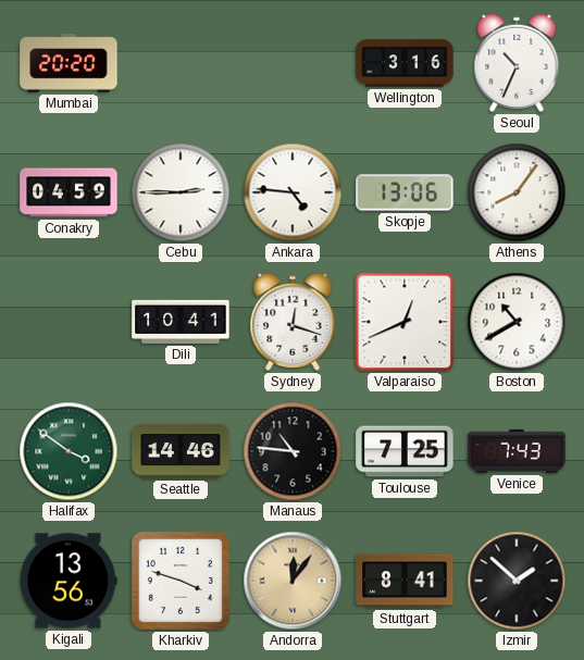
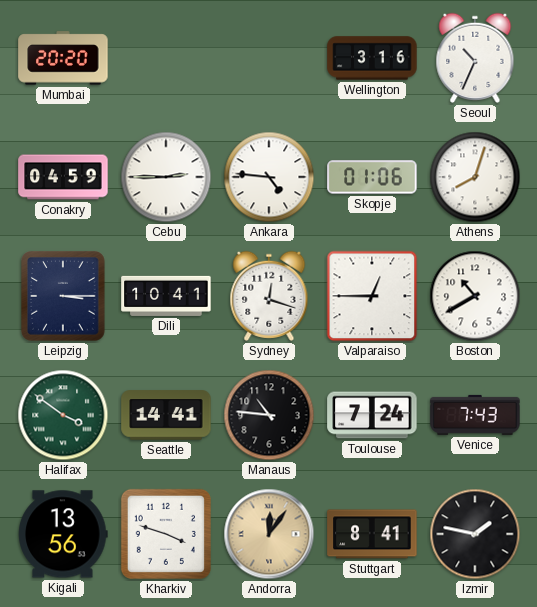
Skopje: 13:06 -> 01:06 (372, 177)
Athens: 8:06 -> 8:03 (475, 177)
Leipzig: none -> 3:15 (63, 296)
Valparaiso: 12:41 -> 12:45 (372, 296)
Seattle: 14:46 -> 14:41 (166, 415)
Toulouse: 7:25 -> 7:24 (372, 415)
Izmir: 1:52 -> 1:47 (475, 534)
